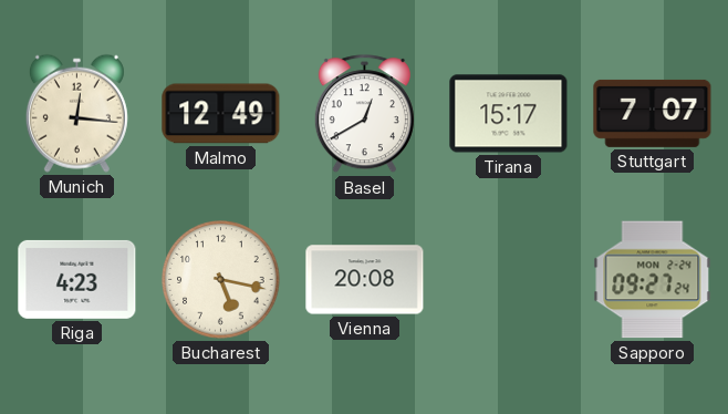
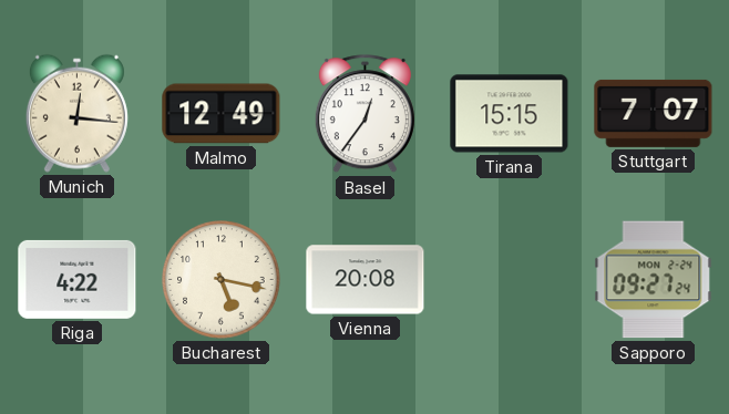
Basel: 12:40 -> 12:36 (364, 114)
Tirana: 15:17 -> 15:15 (510, 114)
Riga: 4:23 -> 4:22 (78, 279)
